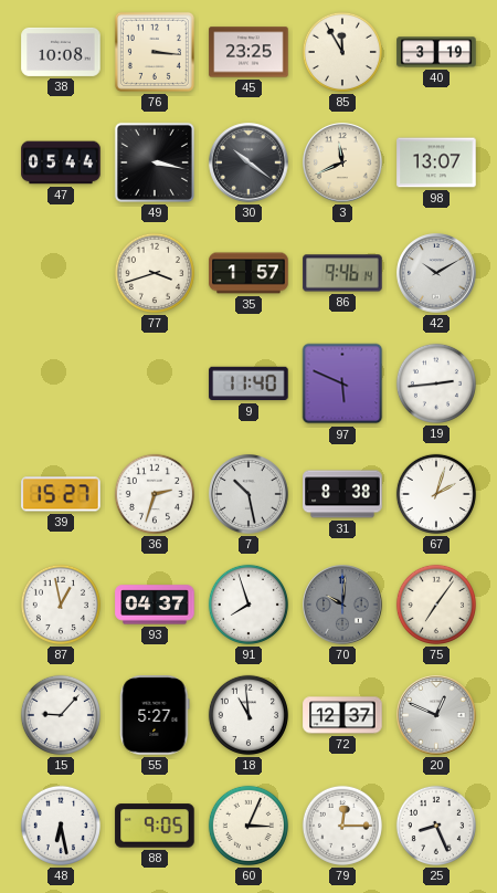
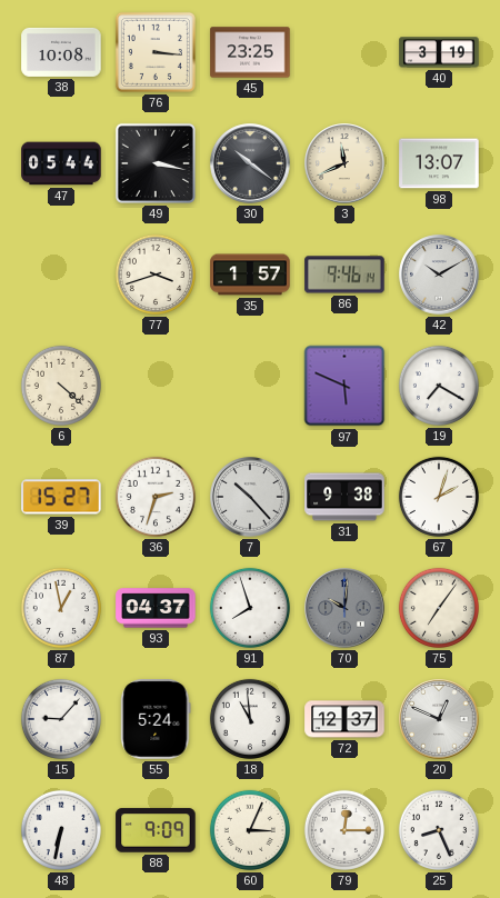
85: 11:55 -> none (342, 52)
6: none -> 4:22 (61, 386)
9: 11:40 -> none (248, 384)
19: 2:44 -> 7:20 (439, 386)
7: 10:28 -> 10:23 (250, 497)
31: 8:38 -> 9:38 (344, 497)
55: 5:27 -> 5:24 (156, 719)
48: 6:28 -> 6:32 (61, 830)
88: 9:05 -> 9:09 (156, 830)
